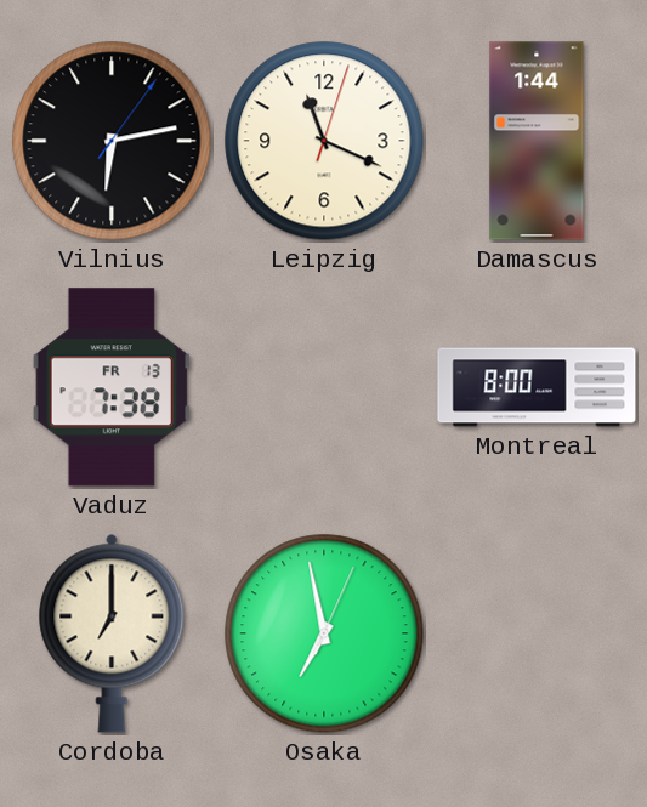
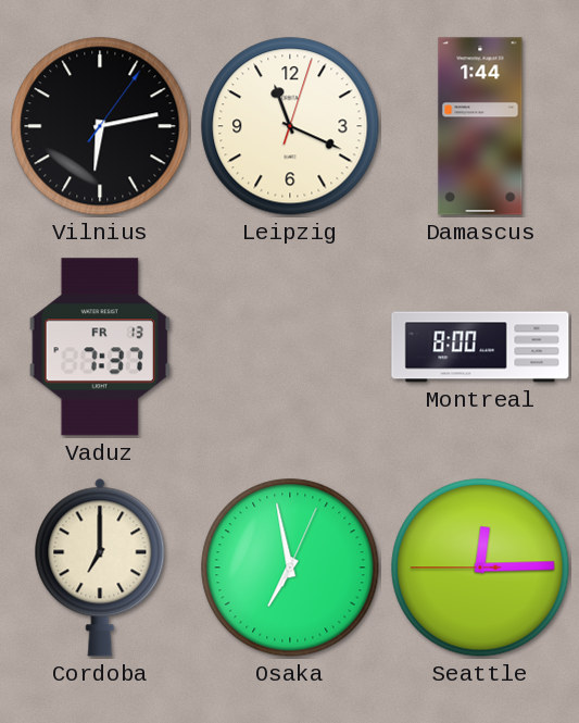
Vaduz: 7:38 -> 7:37 (100, 347)
Seattle: none -> 12:14 (480, 568)
